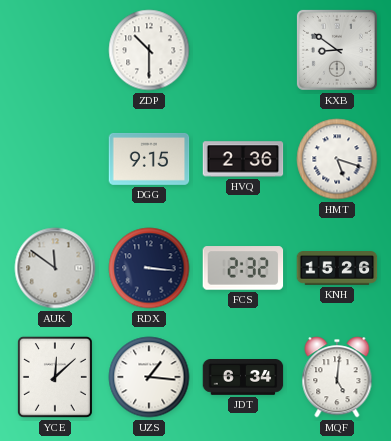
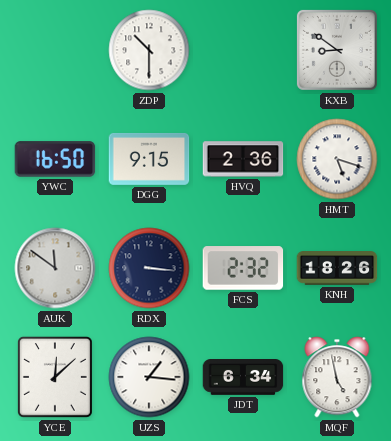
YWC: none -> 16:50 (55, 159)
KNH: 15:26 -> 18:26 (337, 268)
MQF: 5:01 -> 4:58 (337, 377)
